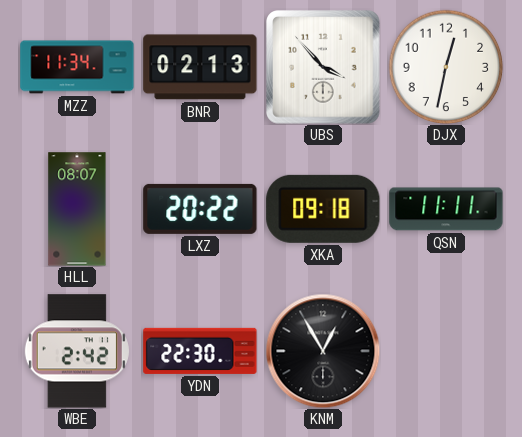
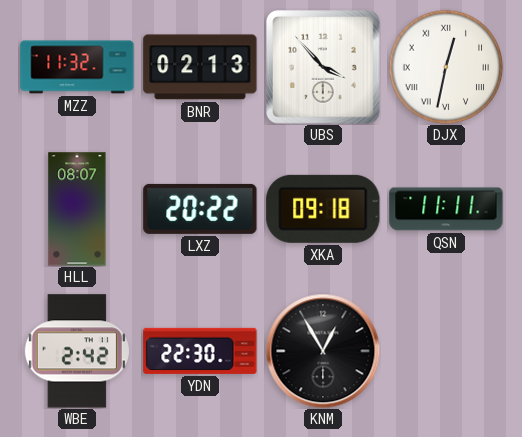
MZZ: 11:34 -> 11:32 (77, 67)
DJX numerals: Arabic -> Roman (446, 67)
